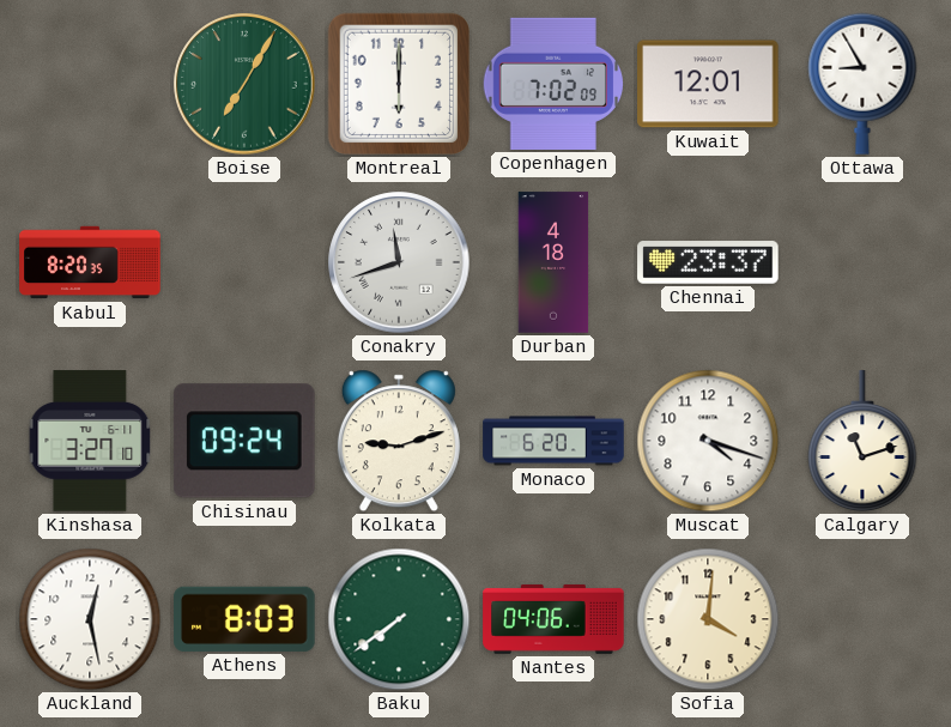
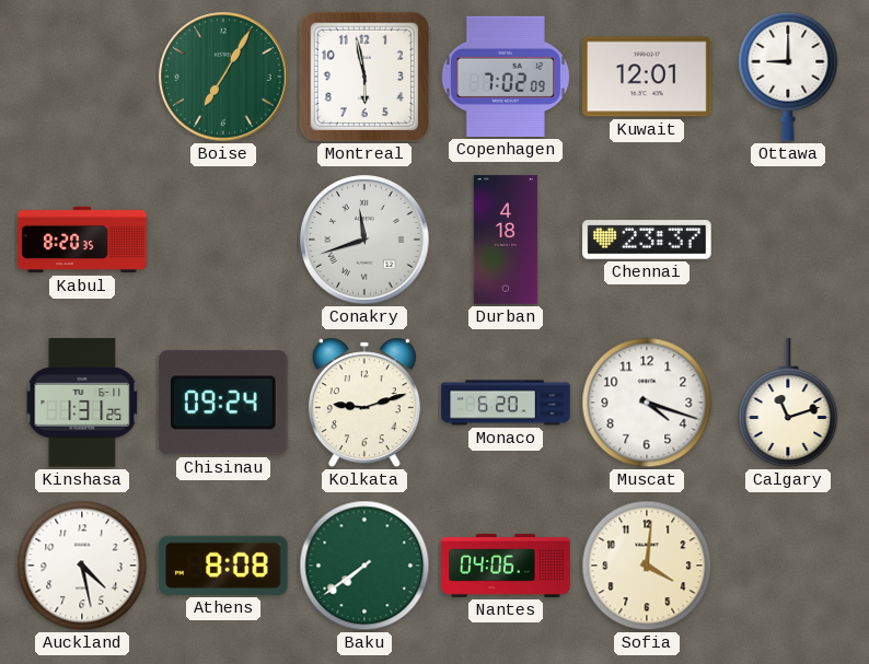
Montreal: 6:00 -> 5:58 (364, 77)
Ottawa: 8:55 -> 9:00 (788, 77)
Kinshasa: 3:27 -> 1:31 (82, 403)
Auckland: 12:28 -> 4:28 (82, 566)
Athens: 8:03 -> 8:08 (223, 566)
